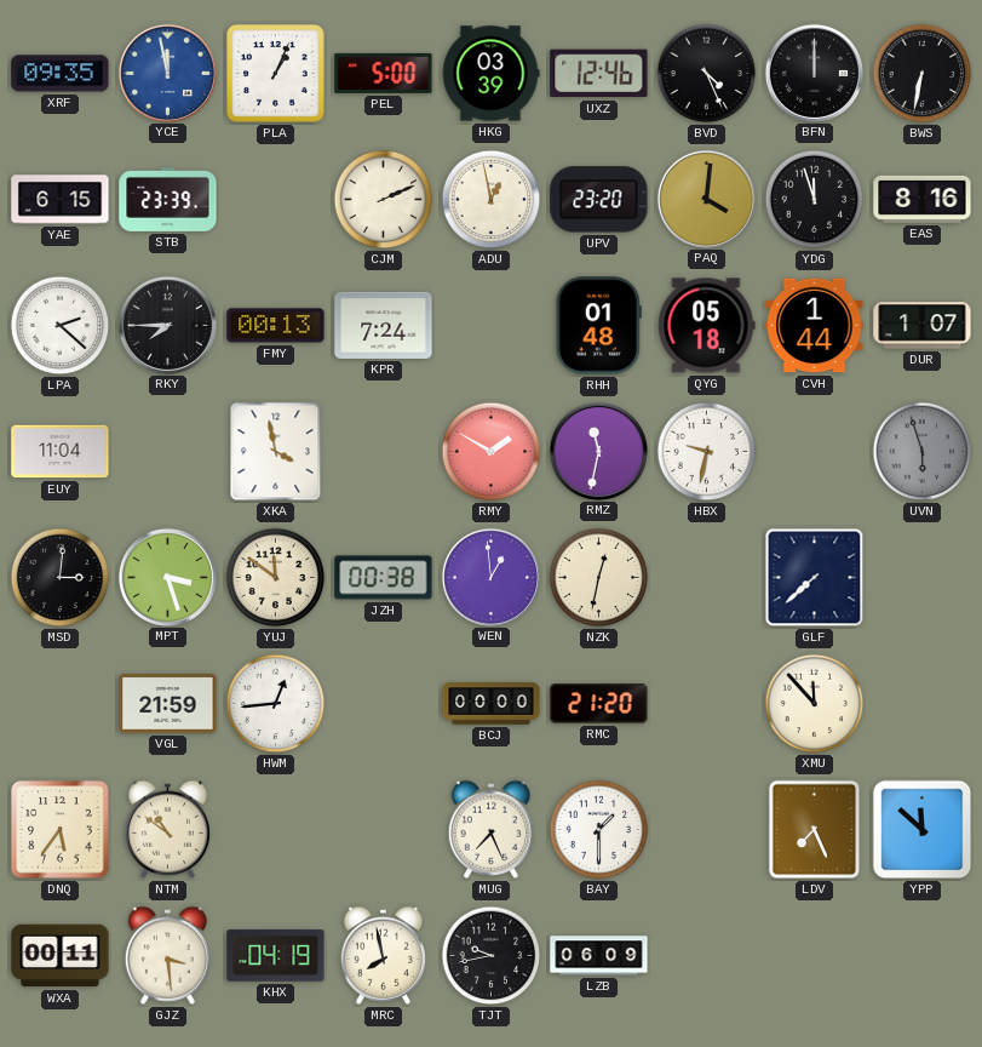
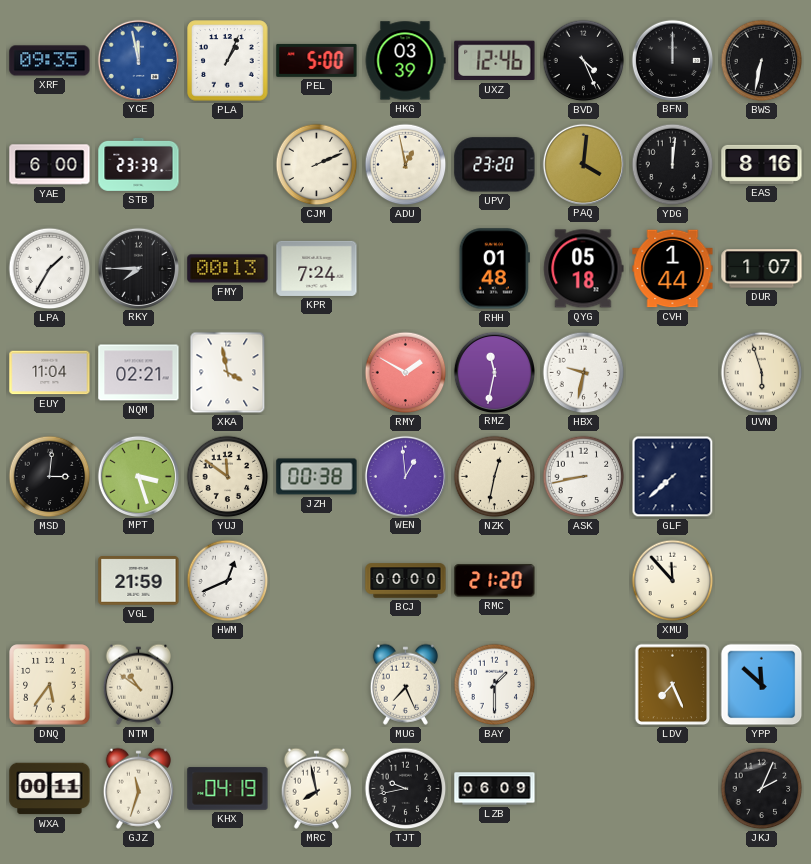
YAE: 6:15 -> 6:00 (50, 165)
YDG: 11:57 -> 12:01 (673, 165)
LPA: 2:22 -> 1:35 (50, 269)
NQM: none -> 02:21 (139, 373)
UVN dial: grey -> cream (762, 373)
ASK: none -> 8:43 (584, 477)
HWM: 12:44 -> 12:41 (228, 581)
GJZ: 3:29 -> 11:33 (138, 788)
JKJ: none -> 2:04 (762, 789)
